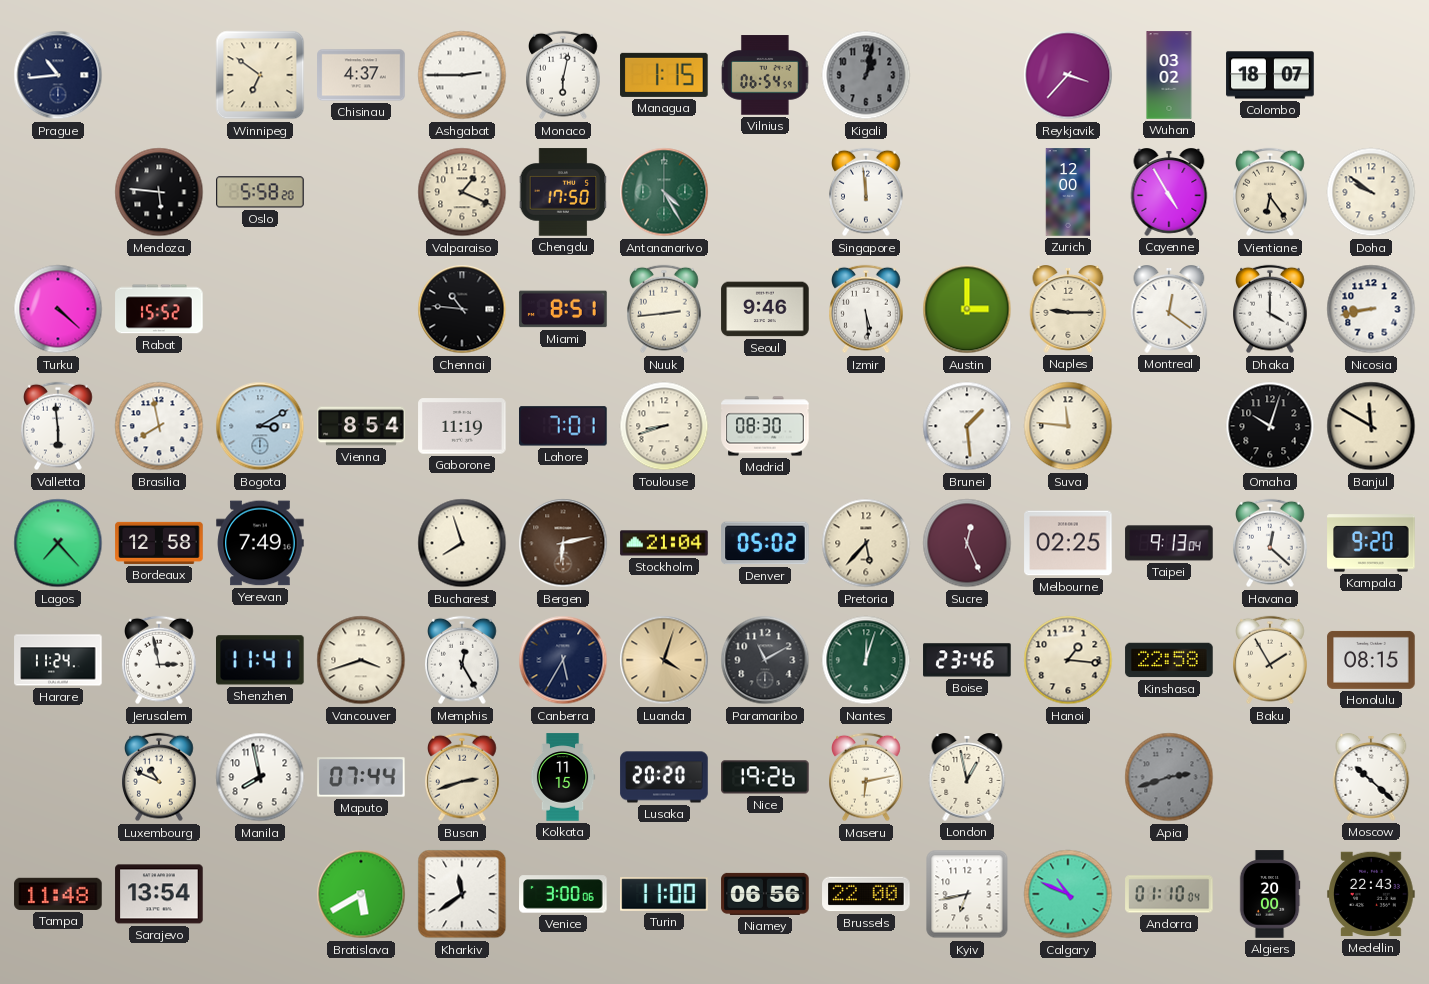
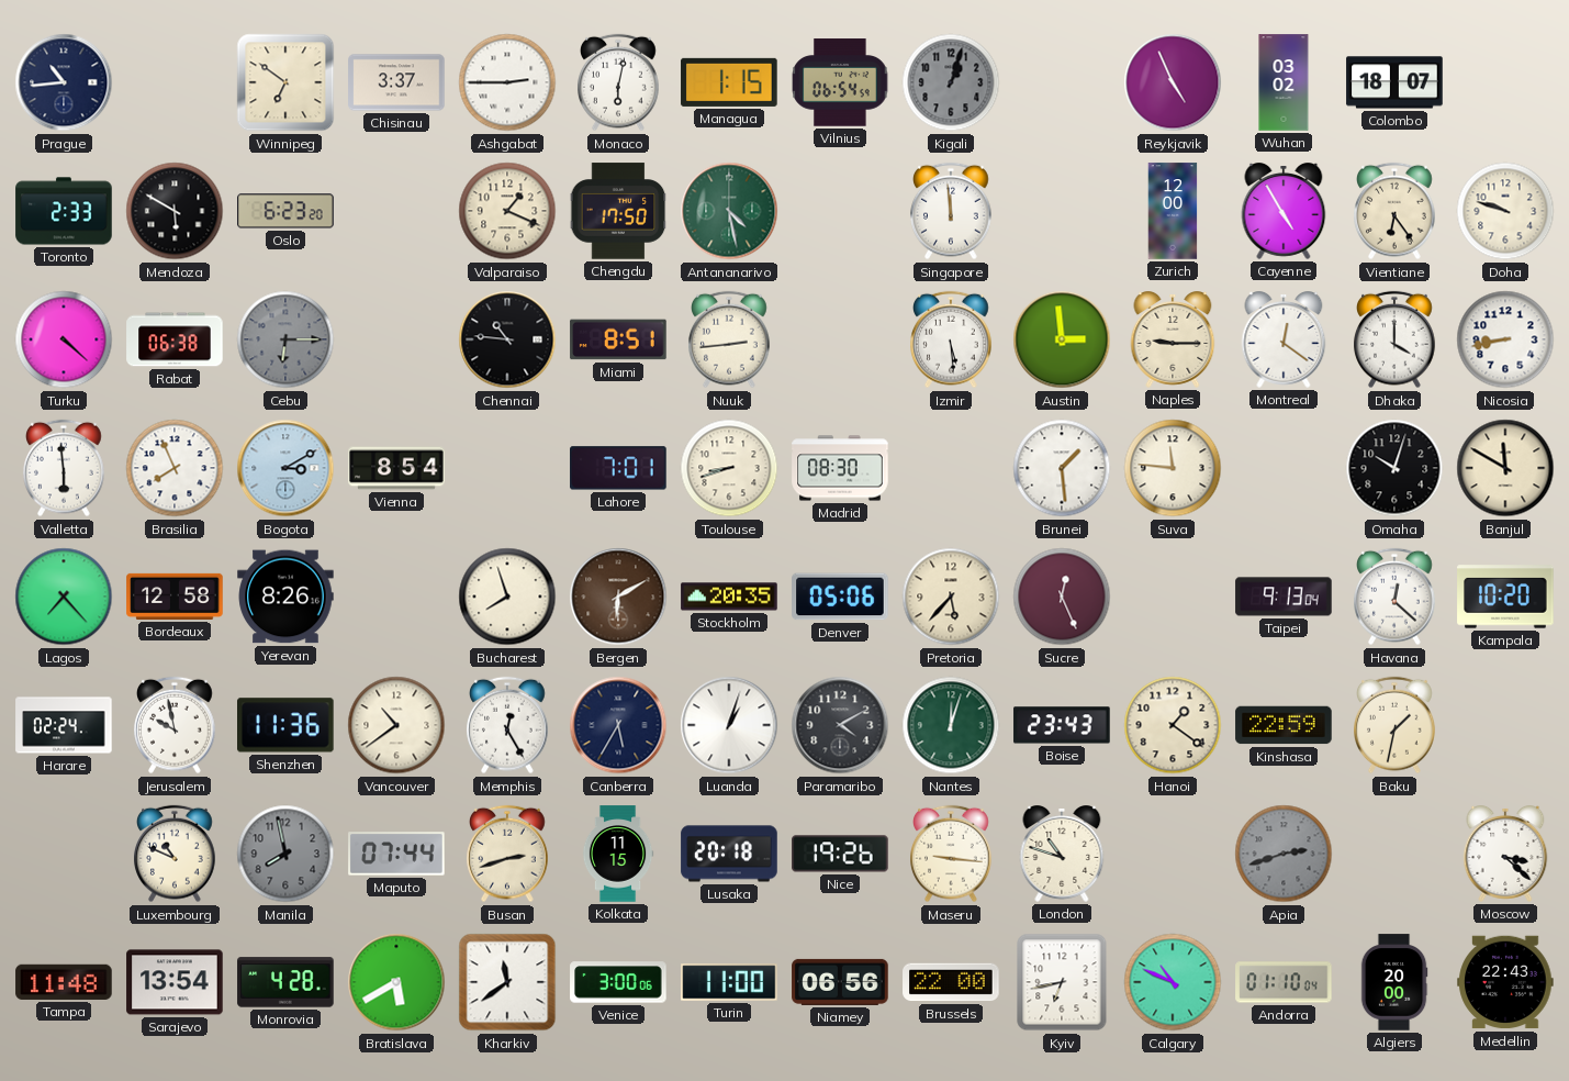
Chisinau: 4:37 -> 3:37 (396, 82)
Kigali: 1:02 -> 1:03 (951, 82)
Reykjavik: 3:37 -> 4:56 (1173, 82)
Toronto: none -> 2:33 (64, 211)
Mendoza: 5:46 -> 5:50 (175, 211)
Oslo: 5:58 -> 6:23 (285, 211)
Antananarivo: 4:25 -> 4:28 (729, 211)
Doha: 9:51 -> 9:48 (1505, 211)
Rabat: 15:52 -> 06:38 (175, 339)
Cebu: none -> 6:15 (285, 339)
Seoul: 9:46 -> none (765, 309)
Austin: 3:00 -> 2:59 (1062, 339)
Brasilia: 7:58 -> 7:56 (175, 468)
Gaborone: 11:19 -> none (462, 426)
Yerevan: 7:49 -> 8:26 (285, 597)
Bergen: 6:13 -> 6:10 (618, 597)
Stockholm: 21:04 -> 20:35 (729, 597)
Denver: 05:02 -> 05:06 (840, 597)
Melbourne: 02:25 -> none (1068, 543)
Kampala: 9:20 -> 10:20 (1505, 597)
Harare: 11:24 -> 02:24 (64, 725)
Jerusalem: 2:58 -> 9:58 (176, 725)
Shenzhen: 11:41 -> 11:36 (287, 725)
Vancouver: 3:42 -> 10:39 (396, 725)
Luanda: 4:03 -> 1:03 (729, 725)
Luanda dial: champagne -> white (729, 725)
Paramaribo: 11:10 -> 4:10 (840, 725)
Boise: 23:46 -> 23:43 (1062, 725)
Hanoi: 1:16 -> 1:21 (1173, 725)
Kinshasa: 22:58 -> 22:59 (1284, 725)
Baku: 1:55 -> 1:32 (1396, 725)
Honolulu: 08:15 -> none (1371, 660)
Manila dial: white -> grey (285, 854)
Lusaka: 20:20 -> 20:18 (729, 854)
Maseru: 6:13 -> 9:16 (952, 854)
London: 12:58 -> 10:48 (1062, 855)
Moscow: 10:22 -> 3:22 (1505, 855)
Monrovia: none -> 4:28 (285, 982)
